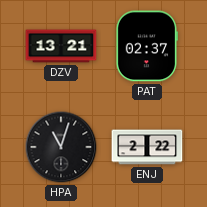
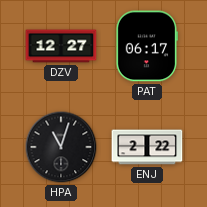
DZV: 13:21 -> 12:27 (61, 46)
PAT: 02:37 -> 06:17 (146, 46)
